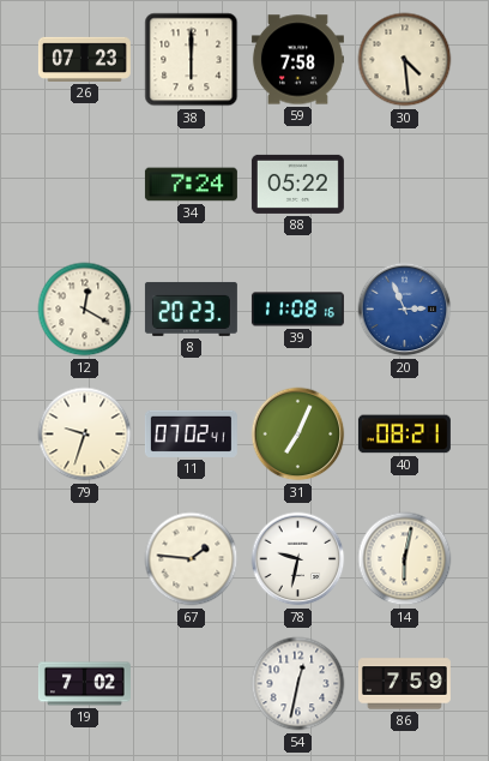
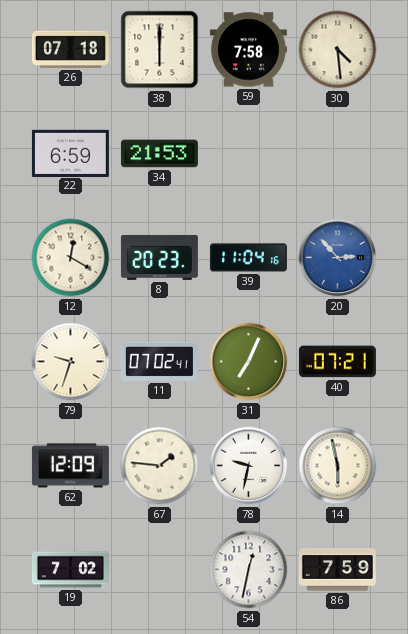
26: 07:23 -> 07:18 (70, 49)
22: none -> 6:59 (70, 153)
34: 7:24 -> 21:53 (159, 154)
88: 05:22 -> none (297, 184)
39: 11:08 -> 11:04 (248, 258)
20: 2:56 -> 2:53 (338, 258)
40: 08:21 -> 07:21 (337, 362)
62: none -> 12:09 (70, 466)
14: 6:02 -> 5:58 (338, 466)
